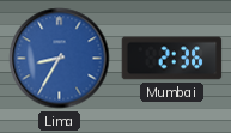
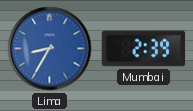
Mumbai: 2:36 -> 2:39 (144, 49)
